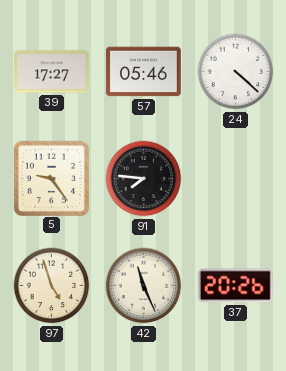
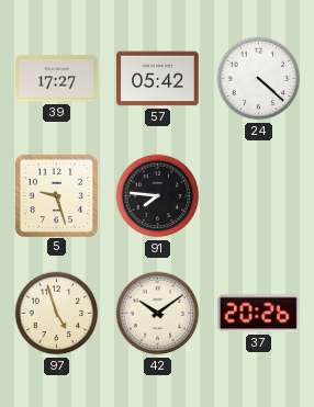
57: 05:46 -> 05:42 (158, 79)
5: 9:24 -> 9:27 (56, 195)
42: 11:26 -> 10:09 (158, 314)
